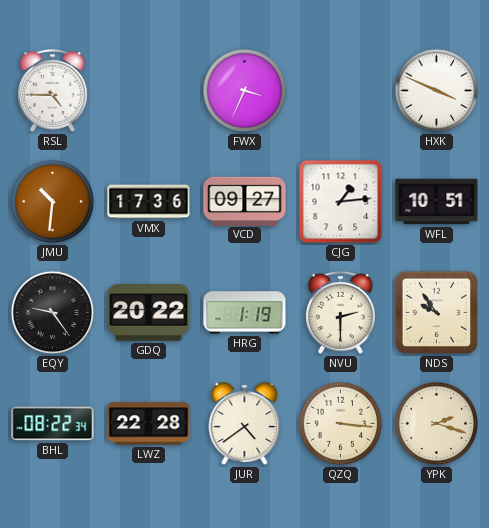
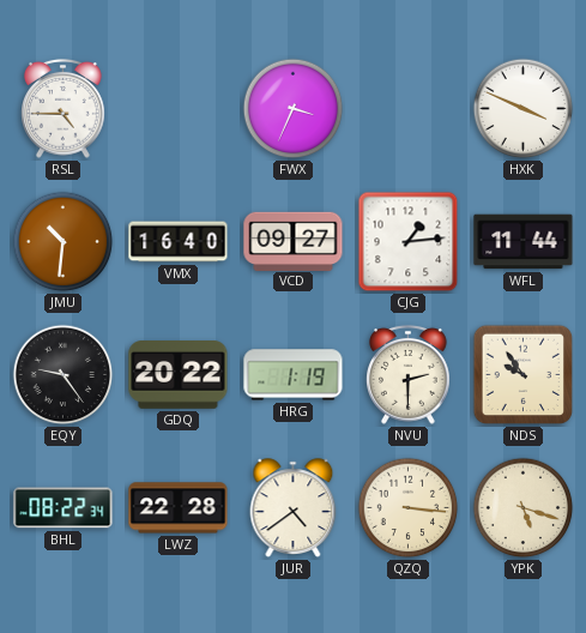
VMX: 17:36 -> 16:40 (179, 242)
WFL: 10:51 -> 11:44 (524, 242)
YPK: 2:18 -> 5:18 (524, 508)
